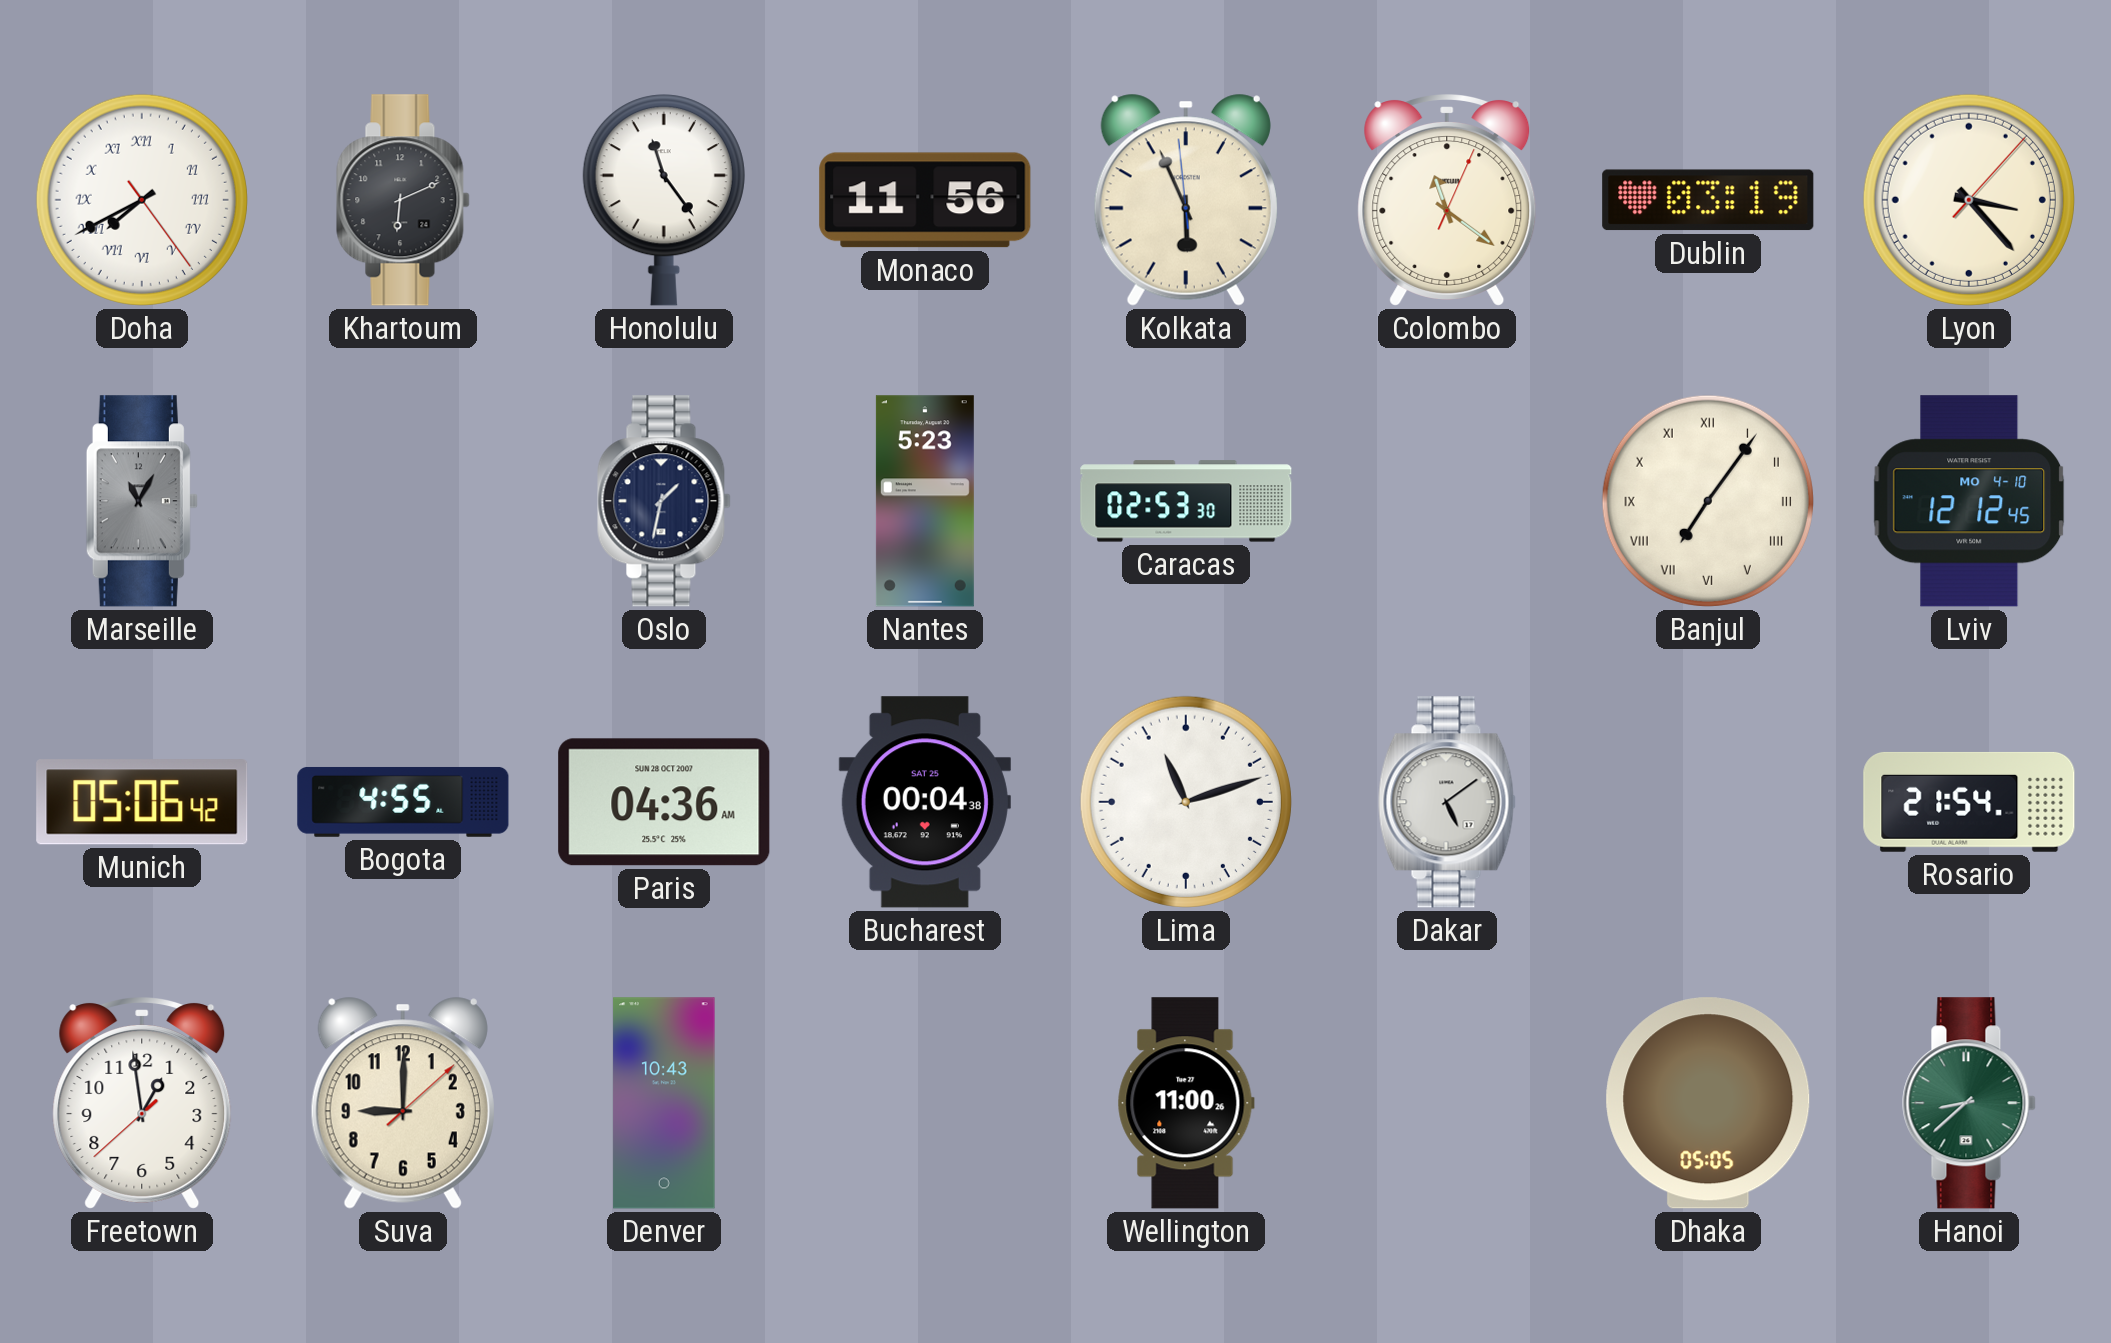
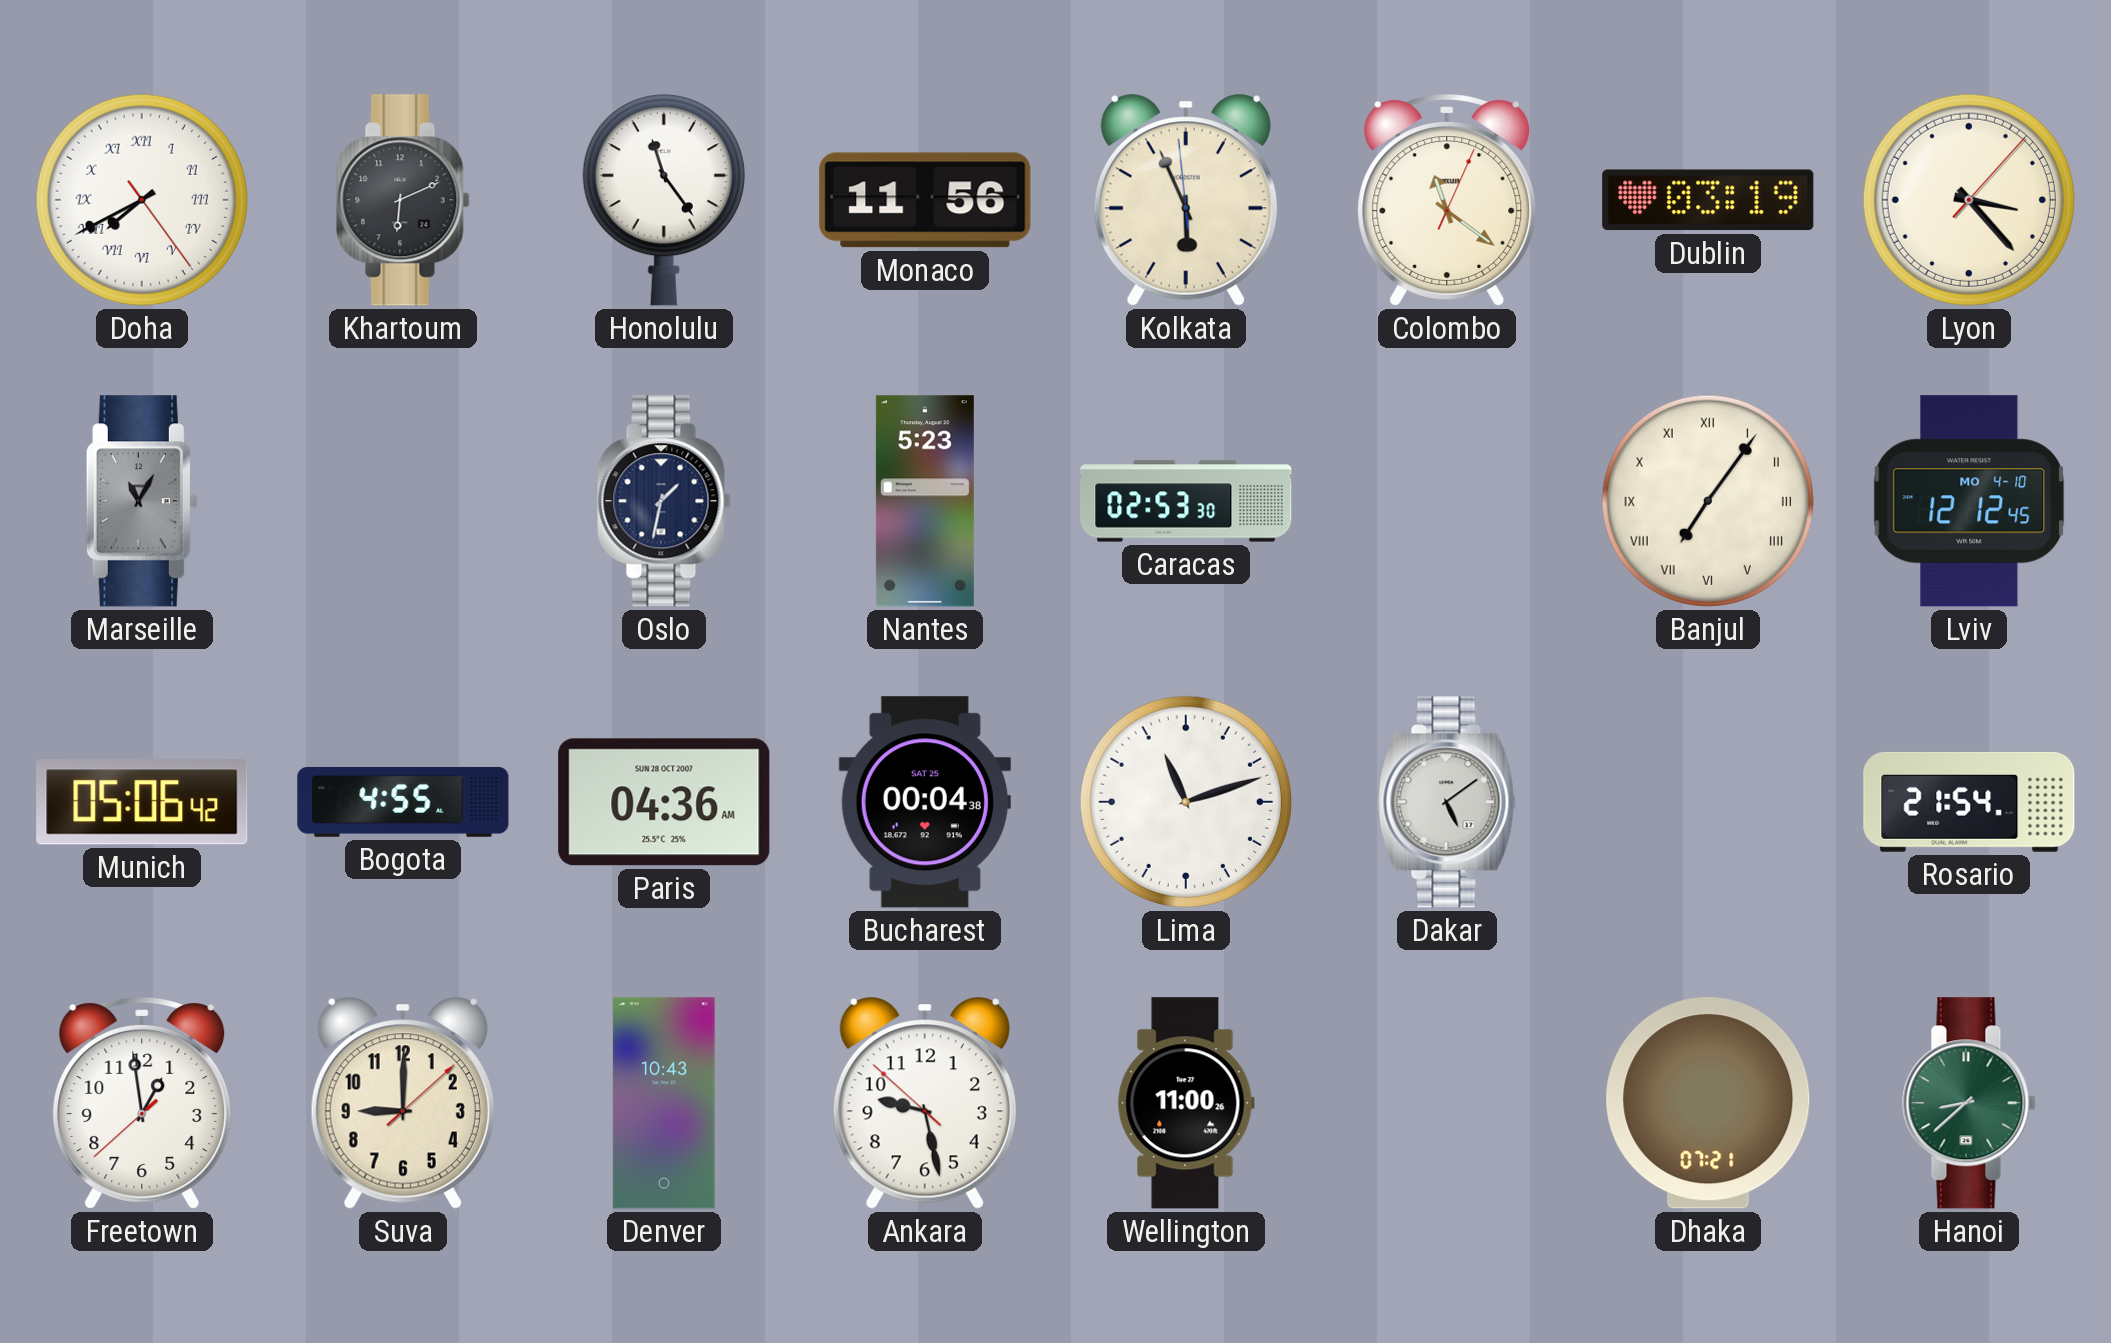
Ankara: none -> 9:27 (925, 1103)
Dhaka: 05:05 -> 07:21 (1708, 1103)
